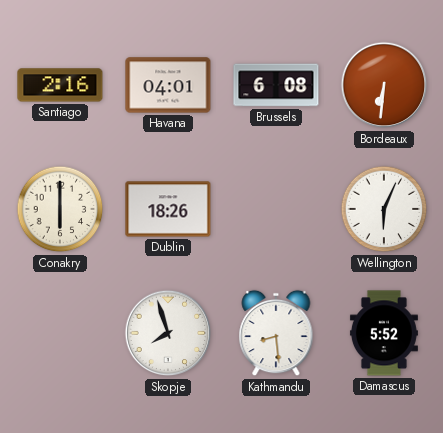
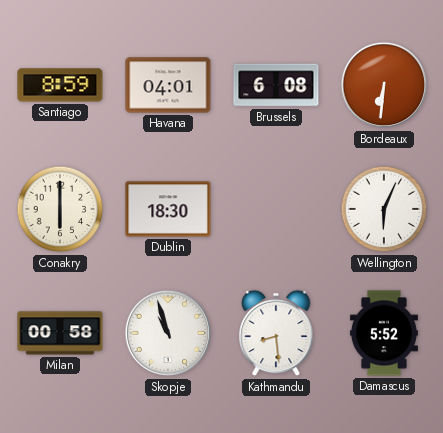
Santiago: 2:16 -> 8:59 (60, 85)
Dublin: 18:26 -> 18:30 (168, 209)
Milan: none -> 00:58 (60, 333)
Skopje: 7:57 -> 10:57 (168, 333)
